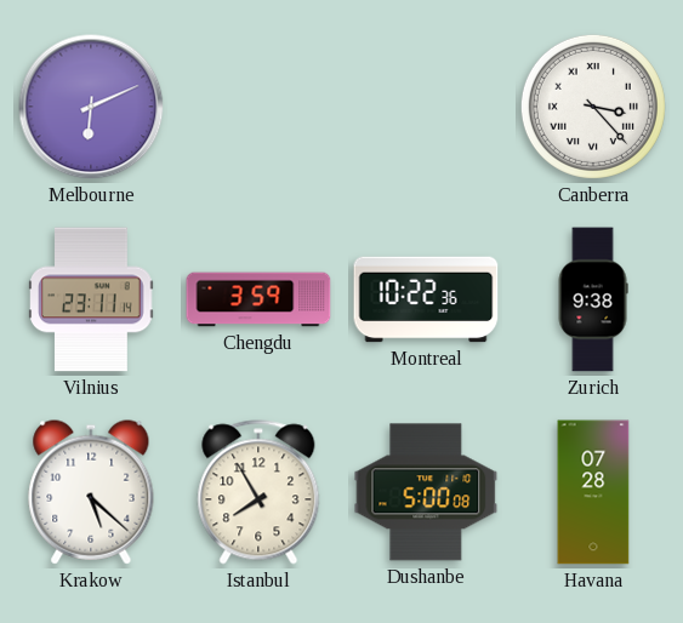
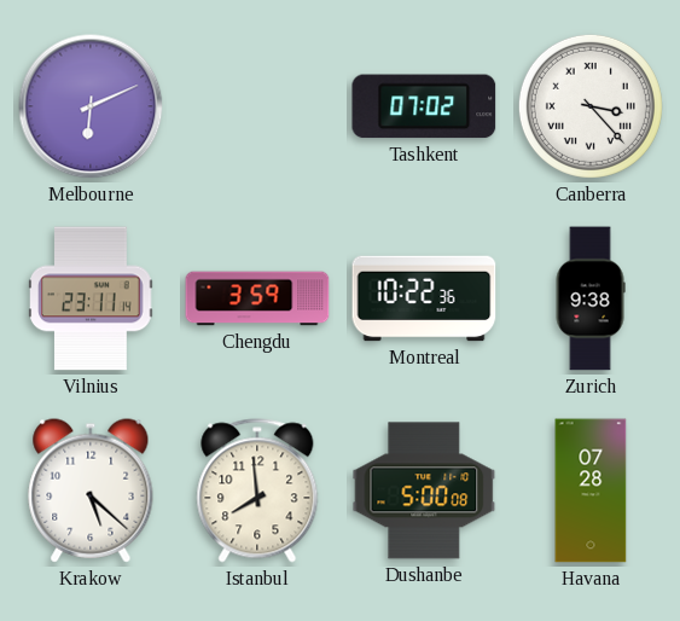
Tashkent: none -> 07:02 (424, 106)
Istanbul: 7:55 -> 7:59 (257, 491)
